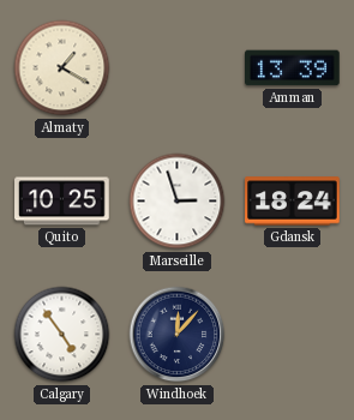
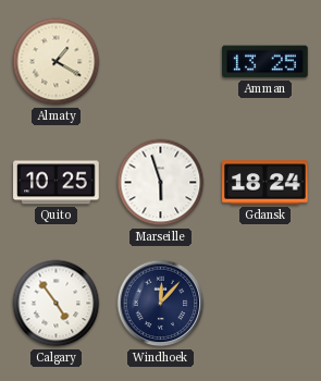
Amman: 13:39 -> 13:25 (266, 62)
Marseille: 2:57 -> 5:57 (161, 183)
